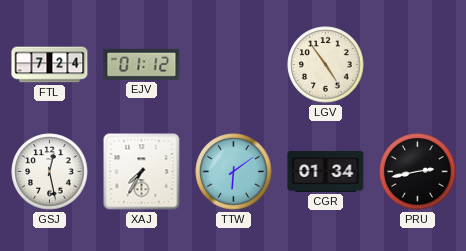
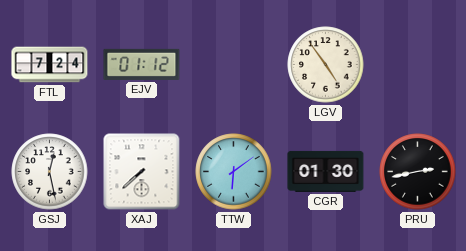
XAJ: 7:35 -> 7:38 (142, 172)
CGR: 01:34 -> 01:30 (326, 171)
